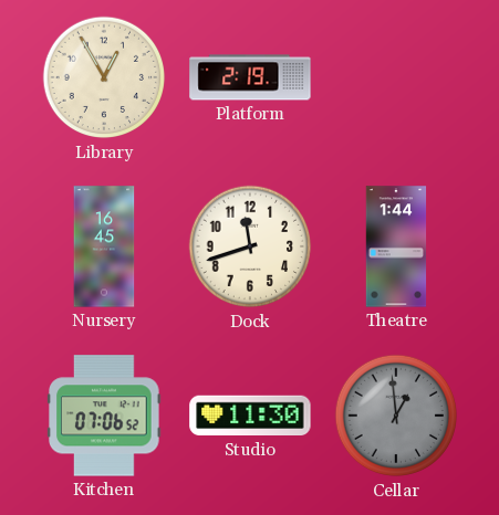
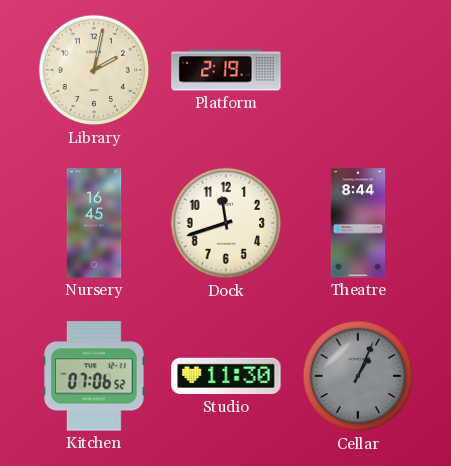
Library: 12:55 -> 2:02 (94, 70)
Theatre: 1:44 -> 8:44 (358, 223)
Cellar: 12:59 -> 1:04 (358, 376)
